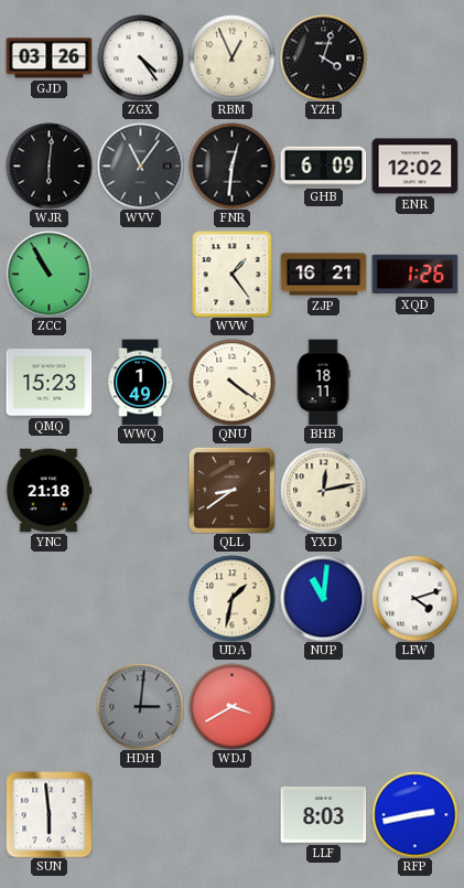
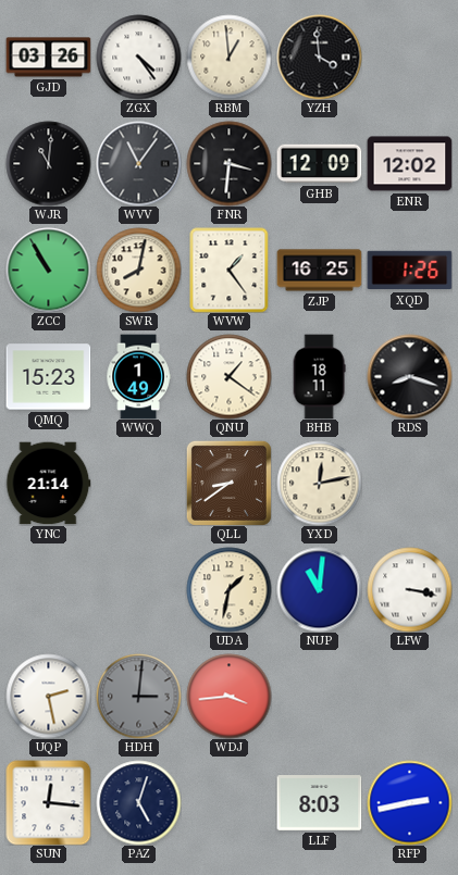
RBM: 12:56 -> 12:59 (228, 57)
YZH: 4:03 -> 3:59 (319, 57)
WJR: 6:01 -> 11:01 (48, 163)
FNR: 12:31 -> 3:31 (228, 163)
GHB: 6:09 -> 12:09 (319, 164)
SWR: none -> 8:02 (138, 270)
ZJP: 16:21 -> 16:25 (319, 271)
QNU: 4:21 -> 1:21 (228, 376)
RDS: none -> 8:18 (409, 376)
YNC: 21:18 -> 21:14 (48, 484)
LFW: 4:12 -> 3:17 (409, 589)
UQP: none -> 2:28 (48, 696)
WDJ: 3:40 -> 3:44 (228, 696)
SUN: 5:59 -> 12:16 (48, 802)
PAZ: none -> 5:03 (138, 802)
